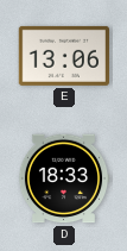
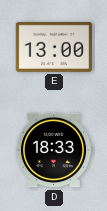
E: 13:06 -> 13:00 (54, 47)
